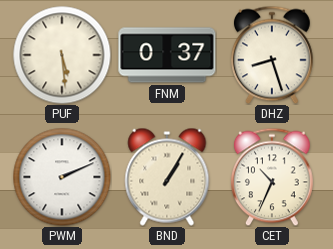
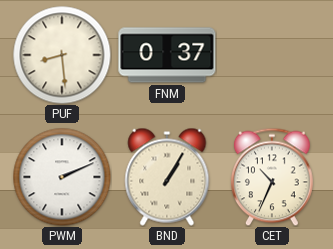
PUF: 5:29 -> 8:29 (62, 55)
DHZ: 8:27 -> none (272, 55)
